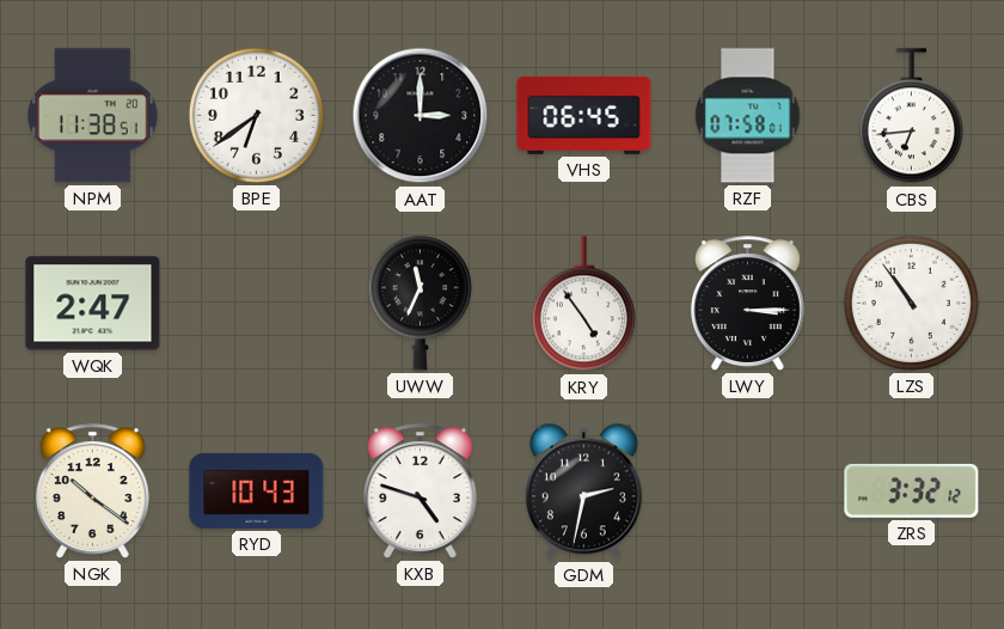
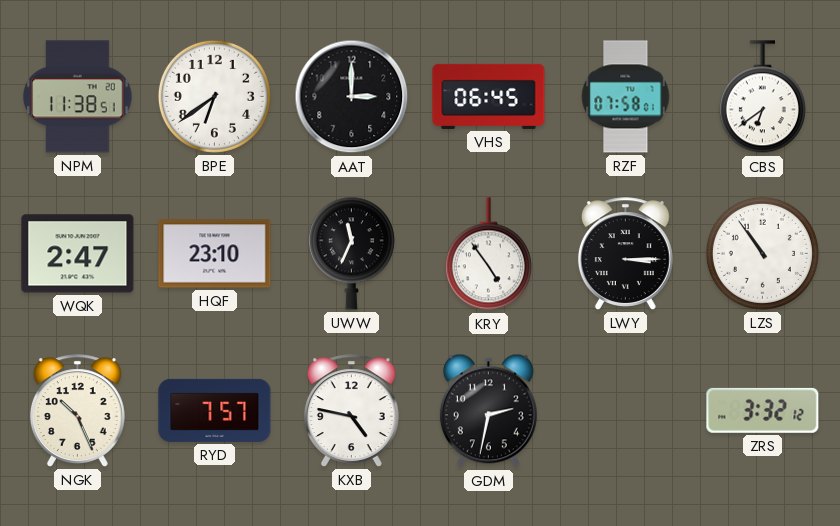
CBS: 6:44 -> 6:39 (762, 97)
HQF: none -> 23:10 (215, 254)
NGK: 10:21 -> 10:26 (77, 411)
RYD: 10:43 -> 7:57 (215, 410)
KXB: 4:48 -> 4:47 (351, 411)
